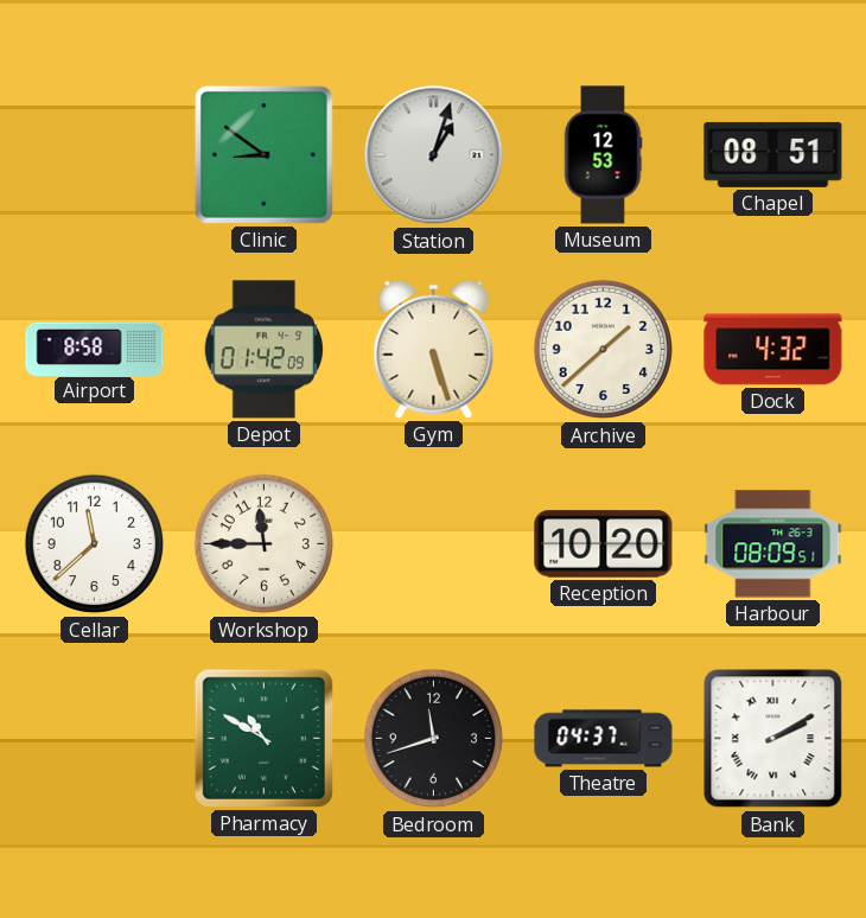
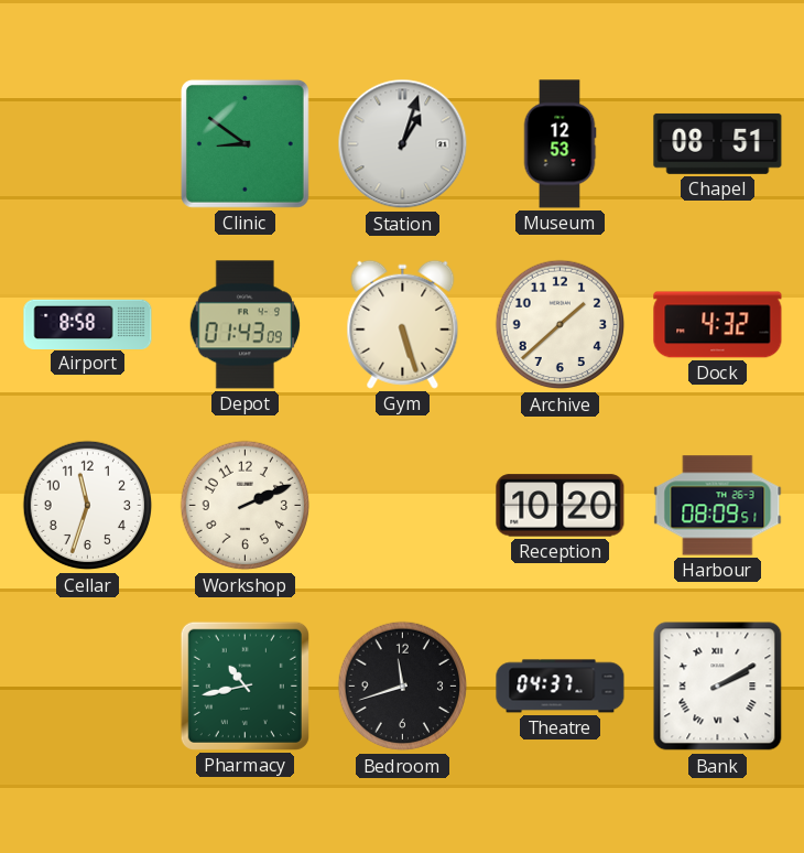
Depot: 01:42 -> 01:43 (246, 325)
Cellar: 11:38 -> 11:33 (88, 506)
Workshop: 11:45 -> 2:11 (246, 506)
Pharmacy: 10:50 -> 10:43 (245, 685)
